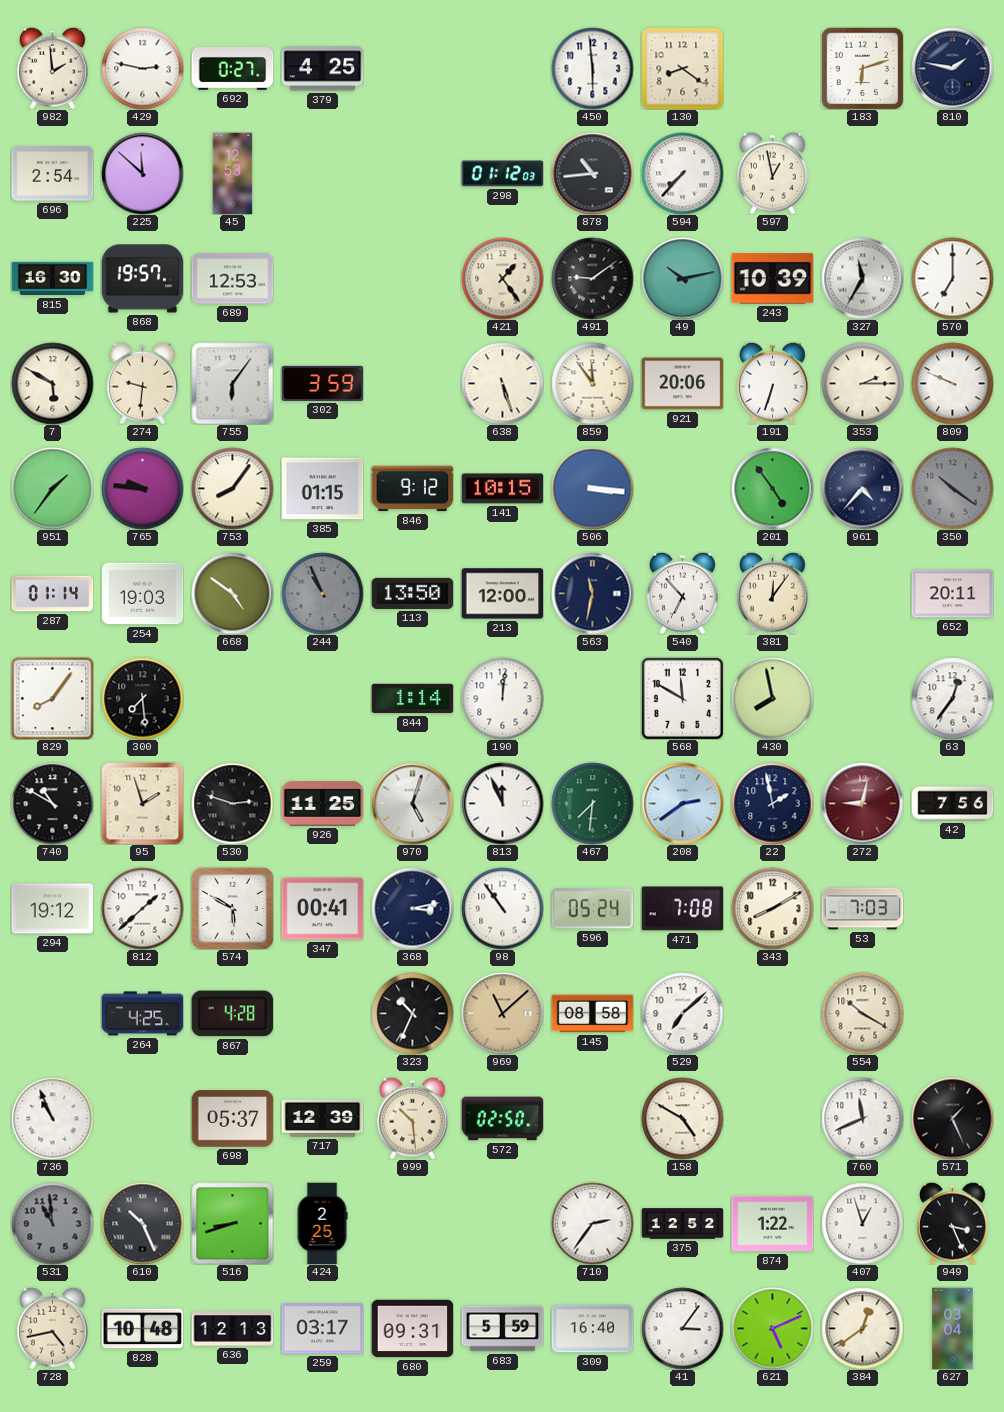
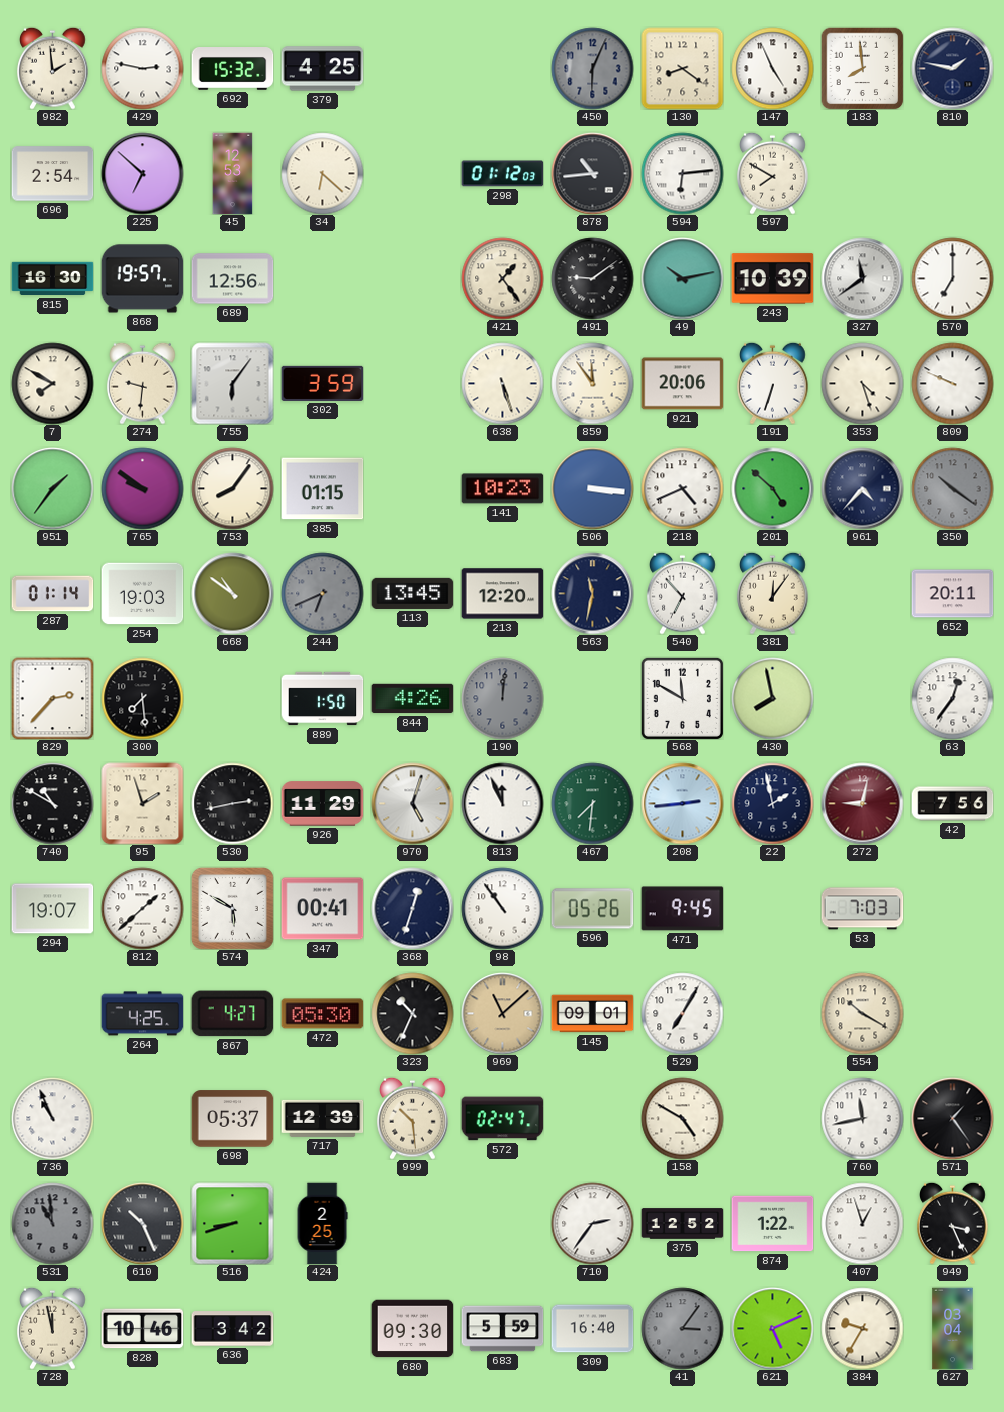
692: 0:27 -> 15:32 (232, 69)
450: 5:59 -> 6:04 (592, 68)
450 dial: white -> grey (592, 68)
147: none -> 4:56 (772, 68)
183: 6:12 -> 7:59 (862, 68)
225: 11:52 -> 6:52 (142, 173)
34: none -> 6:22 (322, 173)
594: 7:37 -> 6:14 (682, 173)
597: 12:58 -> 7:50 (773, 173)
689: 12:53 -> 12:56 (232, 279)
327: 11:35 -> 11:39 (862, 278)
7: 5:50 -> 7:50 (52, 383)
353: 2:15 -> 4:27 (862, 383)
765: 9:46 -> 9:51 (142, 488)
846: 9:12 -> none (412, 489)
141: 10:15 -> 10:23 (502, 489)
218: none -> 4:41 (682, 488)
201: 4:54 -> 4:52 (772, 488)
668: 4:51 -> 10:51 (232, 593)
244: 10:56 -> 6:41 (322, 593)
113: 13:50 -> 13:45 (412, 593)
213: 12:00 -> 12:20 (502, 594)
829: 8:06 -> 2:37 (52, 698)
889: none -> 1:50 (322, 699)
844: 1:14 -> 4:26 (412, 699)
190 dial: white -> grey (502, 698)
530: 2:48 -> 2:43 (232, 803)
926: 11:25 -> 11:29 (322, 804)
208: 2:39 -> 2:44 (682, 803)
294: 19:12 -> 19:07 (52, 909)
368: 3:13 -> 12:33 (412, 908)
596: 05:24 -> 05:26 (592, 909)
471: 7:08 -> 9:45 (682, 909)
343: 8:10 -> none (772, 908)
867: 4:28 -> 4:27 (232, 1014)
472: none -> 05:30 (322, 1014)
145: 08:58 -> 09:01 (592, 1014)
529: 7:08 -> 7:05 (682, 1013)
572: 02:50 -> 02:47 (502, 1119)
760: 11:41 -> 11:43 (862, 1118)
571: 1:26 -> 1:24 (952, 1118)
728: 4:43 -> 11:58 (53, 1328)
828: 10:48 -> 10:46 (142, 1329)
636: 12:13 -> 3:42 (232, 1329)
259: 03:17 -> none (322, 1329)
680: 09:31 -> 09:30 (412, 1329)
41 dial: white -> grey (682, 1328)
384: 12:39 -> 9:35 (862, 1328)
